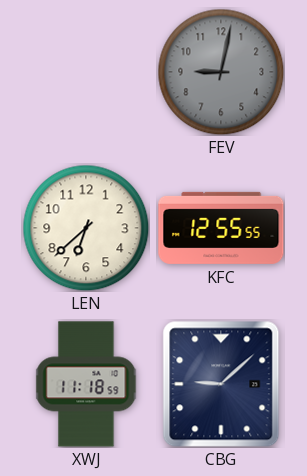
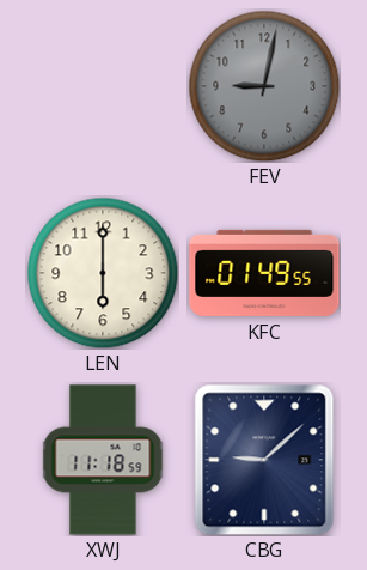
LEN: 6:38 -> 6:00 (103, 273)
KFC: 12:55 -> 01:49 (264, 273)
